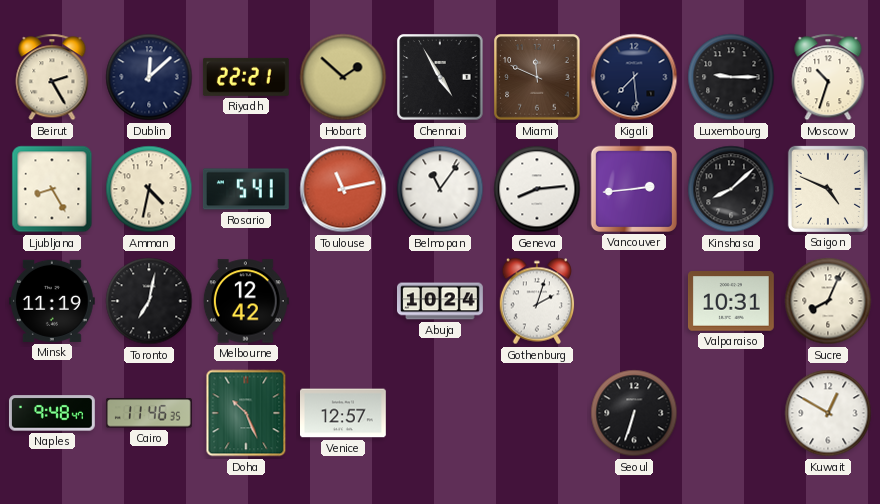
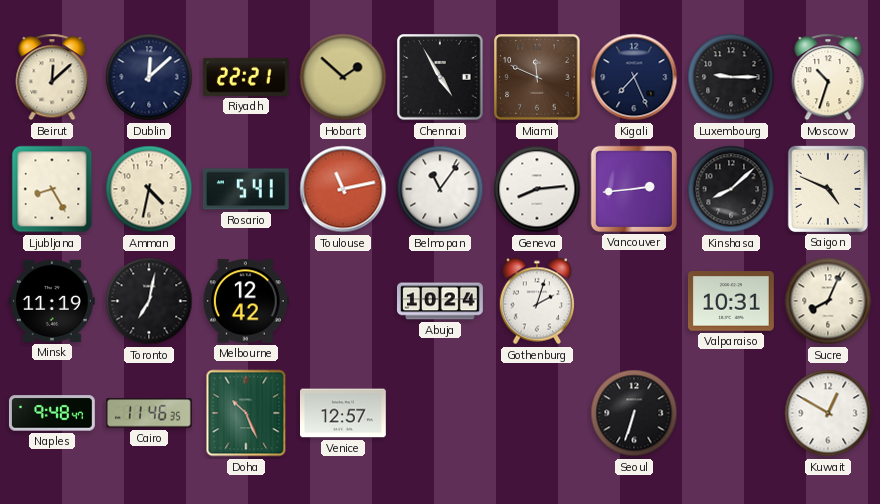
Beirut: 2:25 -> 12:08 (52, 77)
Kigali: 7:29 -> 7:26 (634, 77)
